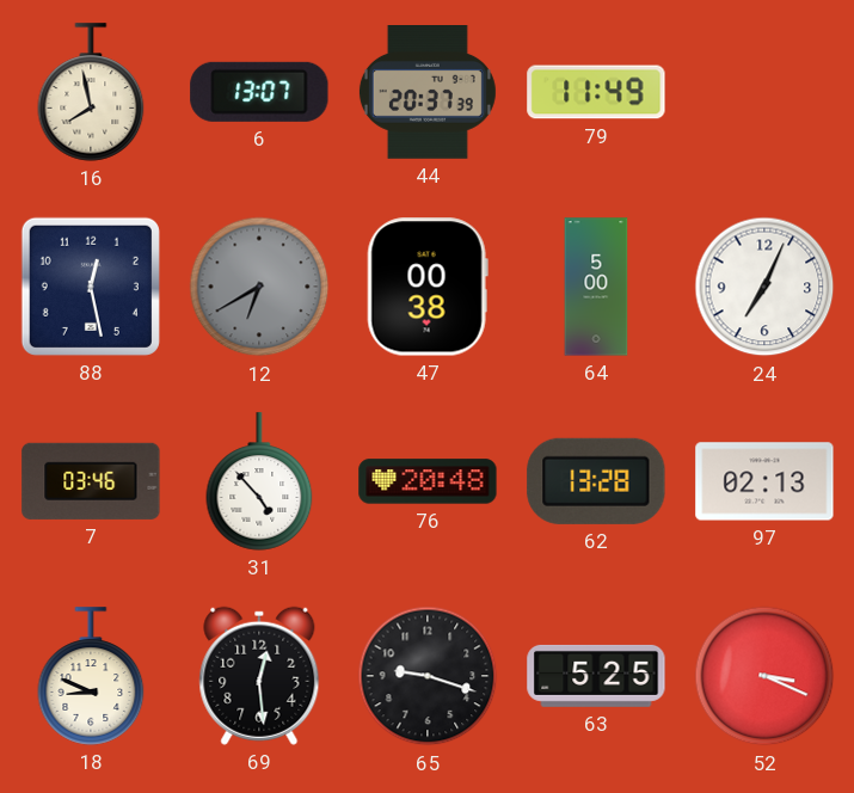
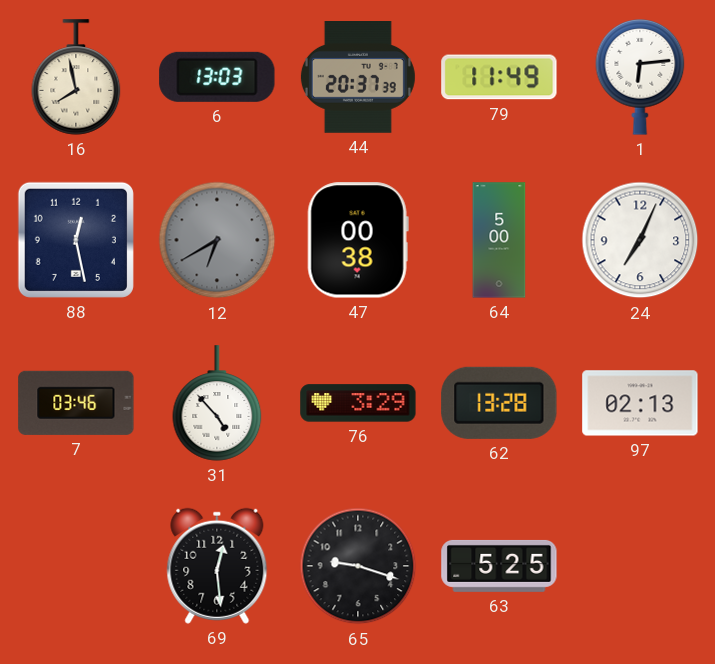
6: 13:07 -> 13:03 (217, 77)
1: none -> 6:14 (640, 78)
76: 20:48 -> 3:29 (358, 403)
18: 8:49 -> none (91, 676)
52: 3:19 -> none (764, 676)
